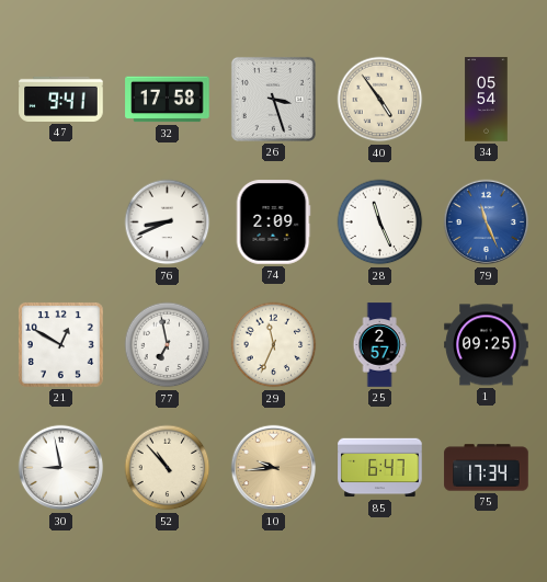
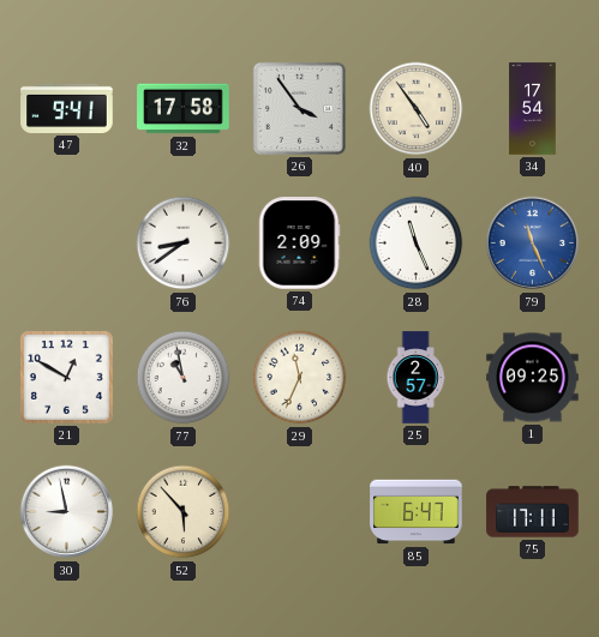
26: 3:27 -> 3:54 (299, 108)
34: 05:54 -> 17:54 (533, 109)
76: 8:41 -> 8:39 (184, 244)
77: 6:58 -> 10:58 (184, 378)
52: 10:53 -> 5:53 (184, 512)
10: 9:44 -> none (274, 468)
75: 17:34 -> 17:11 (533, 512)
